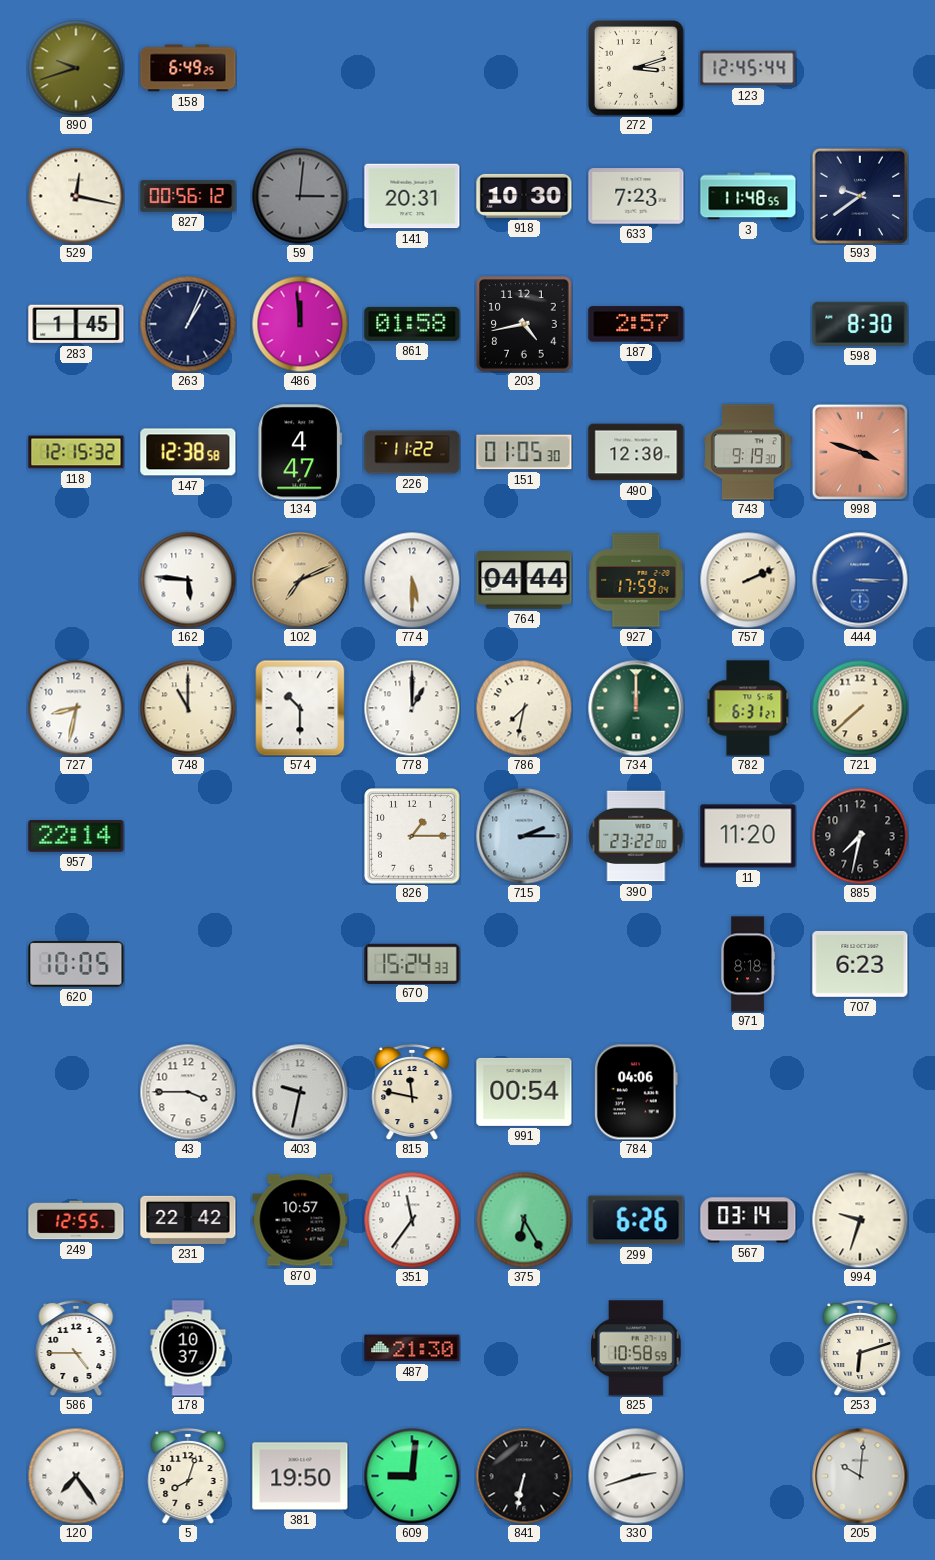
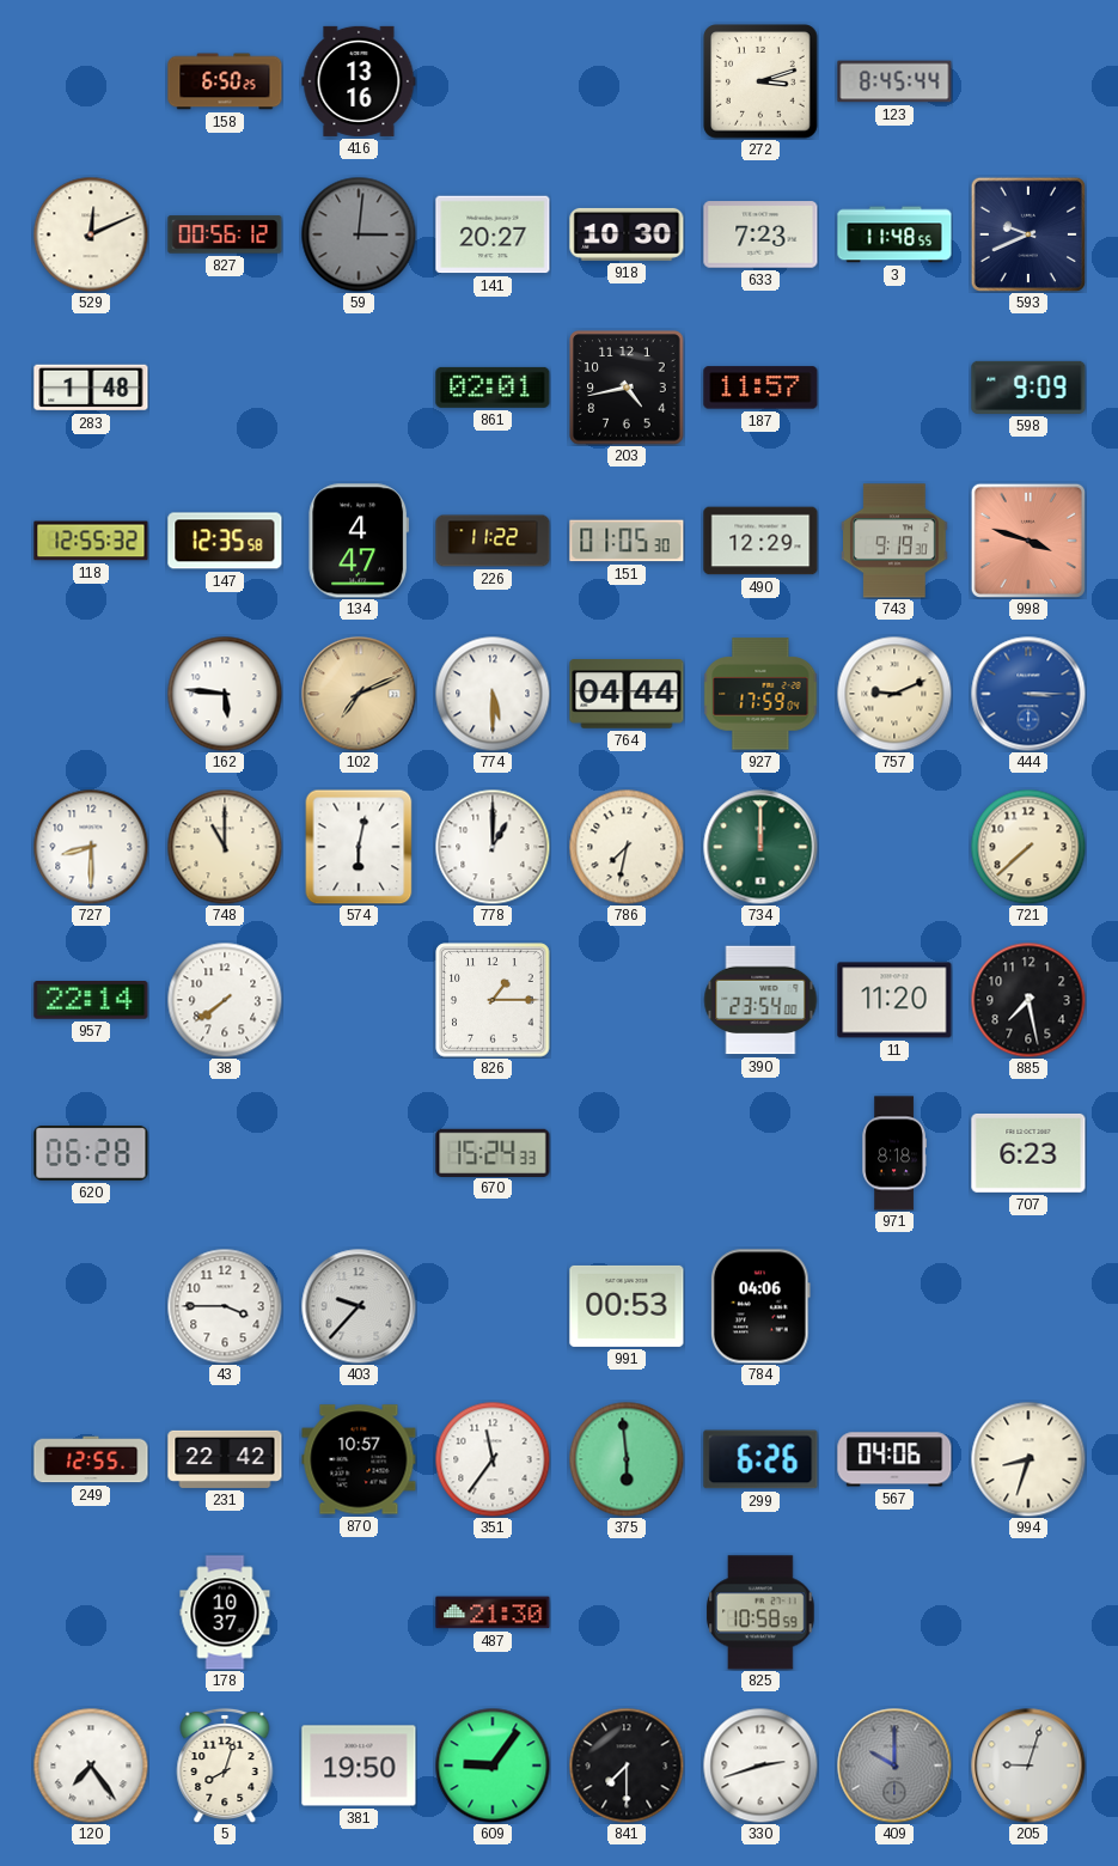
890: 9:42 -> none (76, 68)
158: 6:49 -> 6:50 (225, 81)
416: none -> 13:16 (359, 81)
123: 12:45 -> 8:45 (894, 81)
529: 12:17 -> 12:11 (91, 234)
141: 20:31 -> 20:27 (493, 234)
593: 9:39 -> 9:41 (1028, 234)
283: 1:45 -> 1:48 (91, 388)
263: 1:04 -> none (188, 324)
486: 11:59 -> none (300, 324)
861: 01:58 -> 02:01 (493, 388)
187: 2:57 -> 11:57 (760, 388)
598: 8:30 -> 9:09 (1028, 388)
118: 12:15 -> 12:55 (91, 541)
147: 12:38 -> 12:35 (225, 541)
490: 12:30 -> 12:29 (760, 541)
757: 2:11 -> 9:11 (894, 694)
727: 8:32 -> 8:30 (91, 847)
574: 10:30 -> 6:02 (359, 847)
782: 6:31 -> none (748, 708)
38: none -> 7:39 (225, 1000)
715: 2:15 -> none (524, 836)
390: 23:22 -> 23:54 (760, 1000)
885: 7:32 -> 7:28 (1028, 1000)
620: 10:05 -> 06:28 (91, 1154)
403: 9:32 -> 9:37 (359, 1306)
815: 11:47 -> none (412, 1092)
991: 00:54 -> 00:53 (627, 1306)
375: 6:25 -> 5:59 (627, 1459)
567: 03:14 -> 04:06 (894, 1459)
994: 9:33 -> 8:33 (1028, 1459)
586: 4:45 -> none (76, 1348)
253: 6:12 -> none (860, 1348)
609: 9:01 -> 9:06 (493, 1766)
841: 6:32 -> 7:30 (627, 1766)
409: none -> 10:00 (894, 1766)
205: 10:01 -> 9:03 (1028, 1766)
